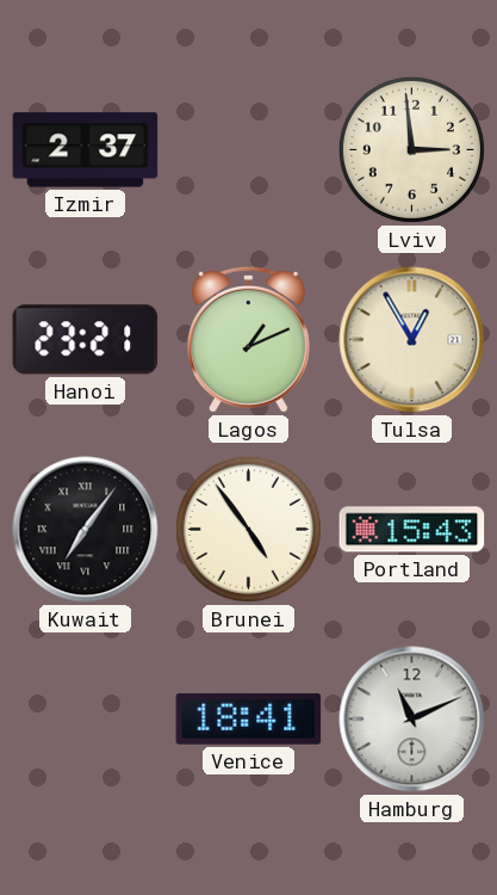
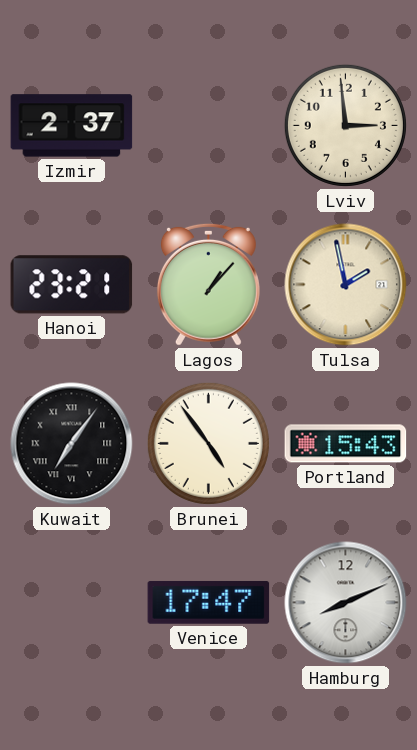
Lagos: 1:11 -> 1:07 (208, 284)
Tulsa: 12:55 -> 1:58 (346, 285)
Venice: 18:41 -> 17:47 (209, 602)
Hamburg: 11:11 -> 8:11 (346, 603)
